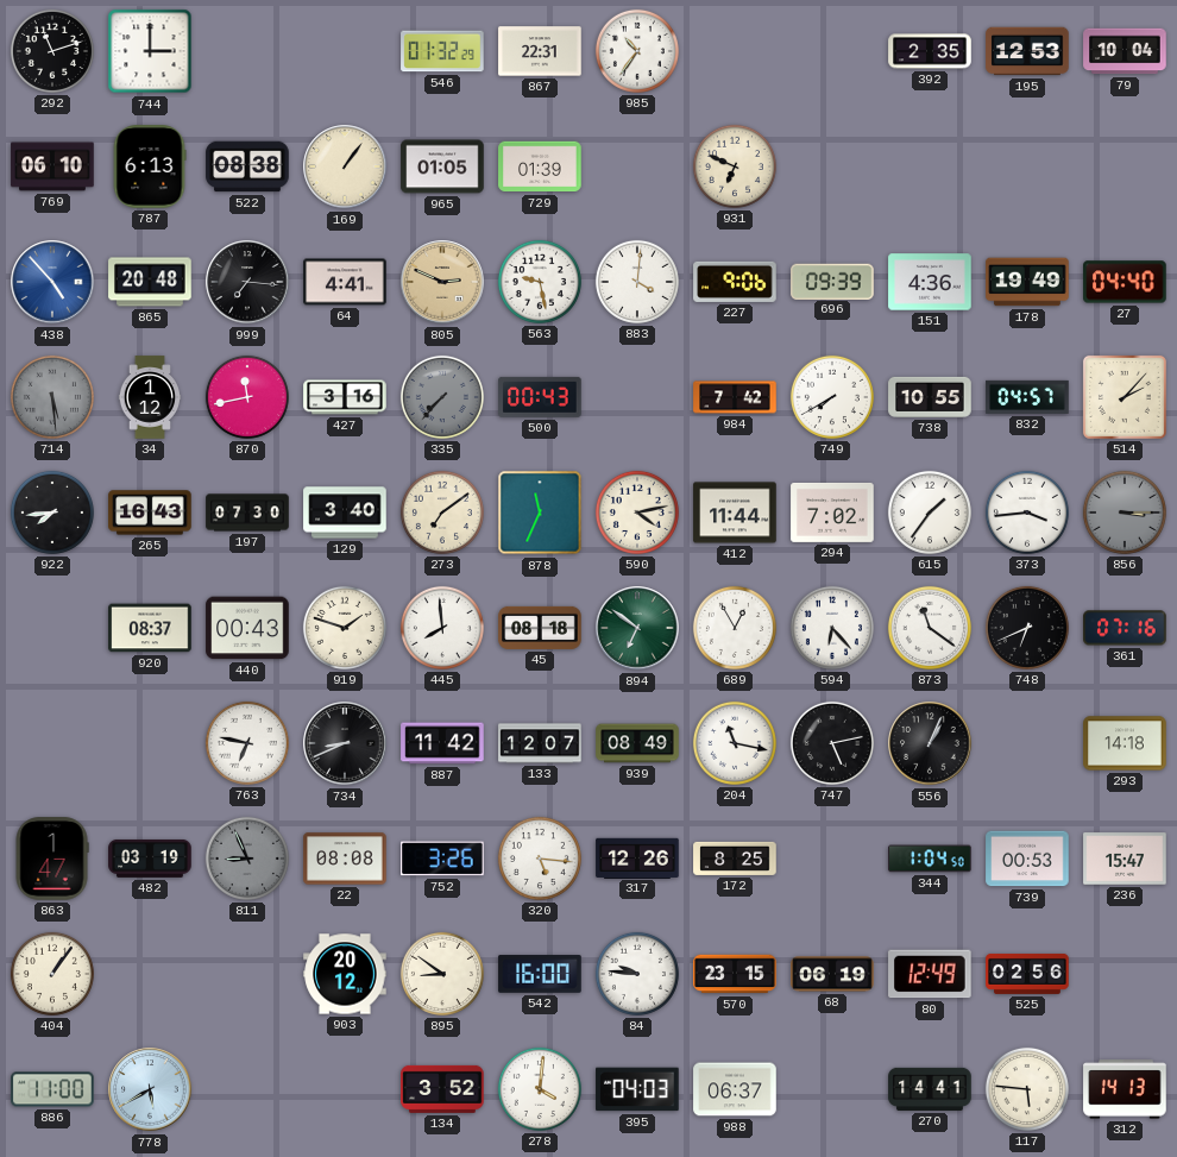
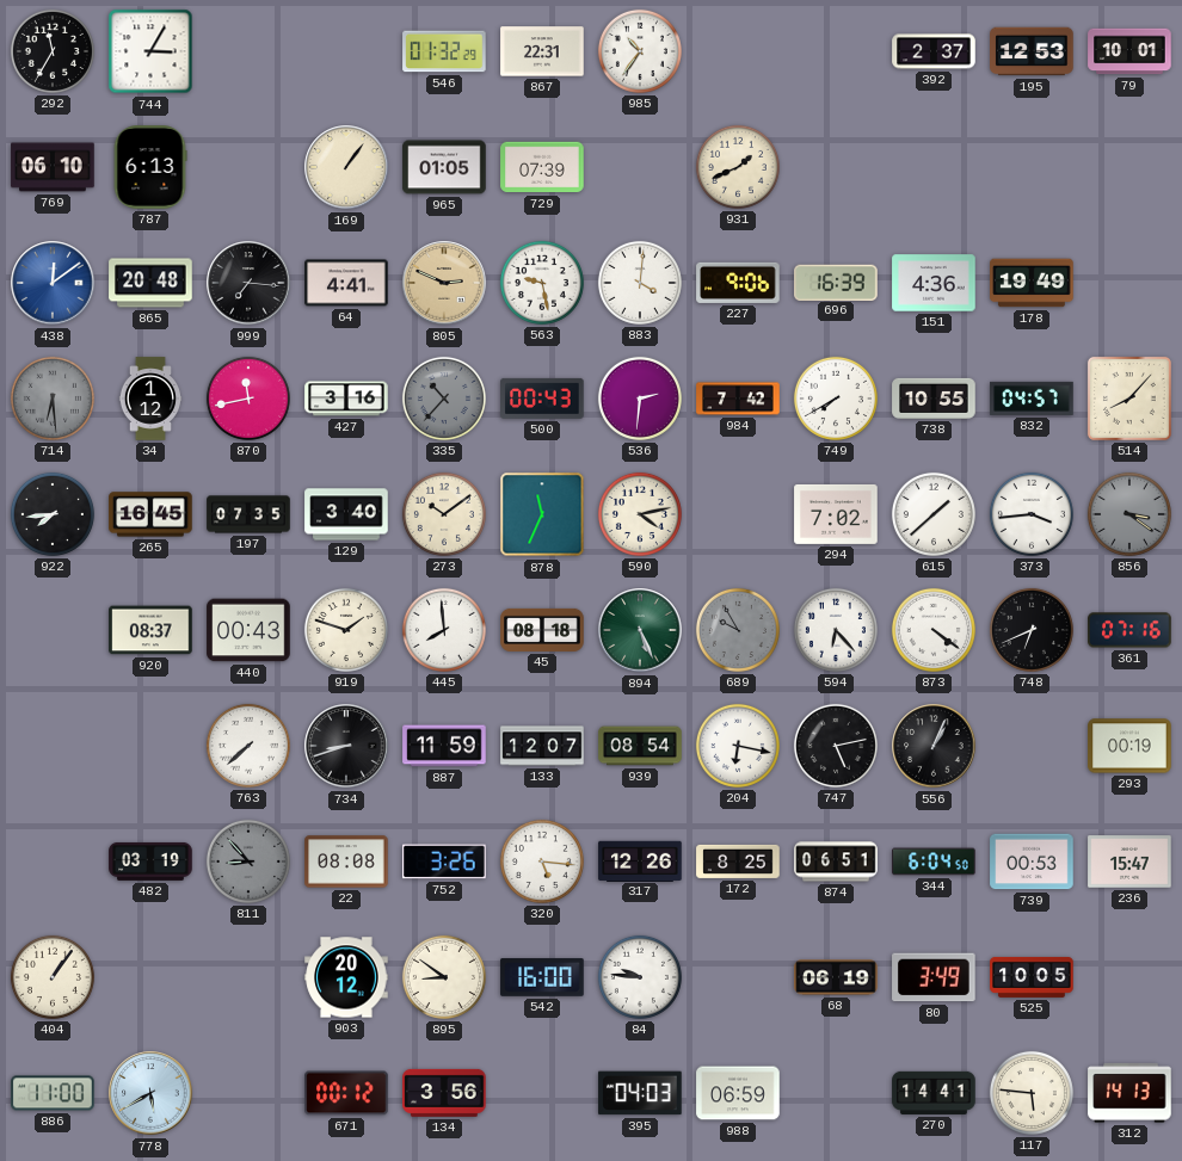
292: 11:12 -> 11:35 (53, 51)
744: 3:00 -> 3:05 (150, 51)
392: 2:35 -> 2:37 (934, 51)
79: 10:04 -> 10:01 (1129, 51)
522: 08:38 -> none (247, 166)
729: 01:39 -> 07:39 (542, 167)
931: 6:49 -> 1:41 (738, 167)
438: 4:53 -> 12:09 (53, 283)
696: 09:39 -> 16:39 (836, 282)
27: 04:40 -> none (1125, 282)
714: 5:29 -> 6:29 (53, 399)
335: 7:37 -> 10:37 (444, 399)
536: none -> 2:31 (640, 399)
514: 2:07 -> 8:07 (1129, 399)
265: 16:43 -> 16:45 (150, 514)
197: 07:30 -> 07:35 (248, 514)
273: 7:09 -> 10:09 (444, 514)
412: 11:44 -> none (735, 513)
615: 1:36 -> 1:38 (934, 514)
856: 3:15 -> 3:21 (1129, 514)
894: 6:51 -> 5:26 (640, 630)
689: 12:55 -> 9:55 (738, 630)
689 dial: white -> grey (738, 630)
873: 11:21 -> 4:21 (934, 630)
763: 6:47 -> 7:38 (248, 746)
734: 8:41 -> 8:42 (346, 746)
887: 11:42 -> 11:59 (444, 746)
939: 08:49 -> 08:54 (640, 746)
204: 11:17 -> 6:17 (738, 746)
293: 14:18 -> 00:19 (1129, 746)
863: 1:47 -> none (52, 859)
811: 8:56 -> 8:53 (248, 862)
874: none -> 06:51 (836, 862)
344: 1:04 -> 6:04 (934, 862)
570: 23:15 -> none (735, 974)
80: 12:49 -> 3:49 (934, 977)
525: 02:56 -> 10:05 (1032, 977)
671: none -> 00:12 (346, 1093)
134: 3:52 -> 3:56 (444, 1093)
278: 4:01 -> none (540, 1089)
988: 06:37 -> 06:59 (738, 1093)
